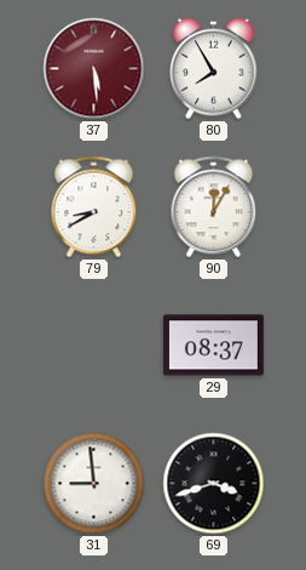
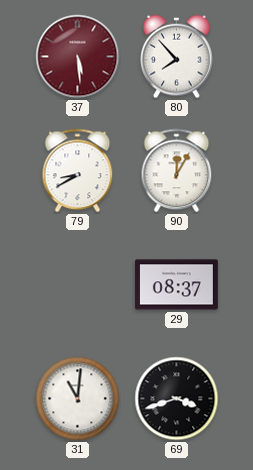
80: 7:55 -> 7:53 (177, 57)
31: 8:59 -> 11:01 (78, 399)
